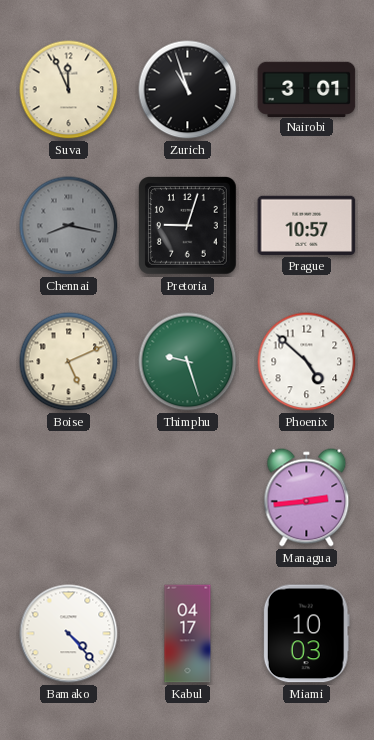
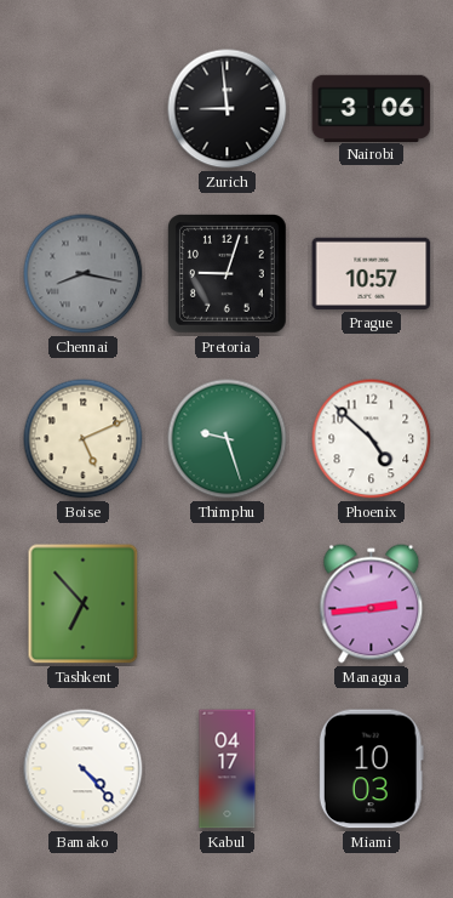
Suva: 11:56 -> none (69, 90)
Zurich: 10:57 -> 8:59 (228, 109)
Nairobi: 3:01 -> 3:06 (372, 108)
Tashkent: none -> 6:53 (84, 604)
